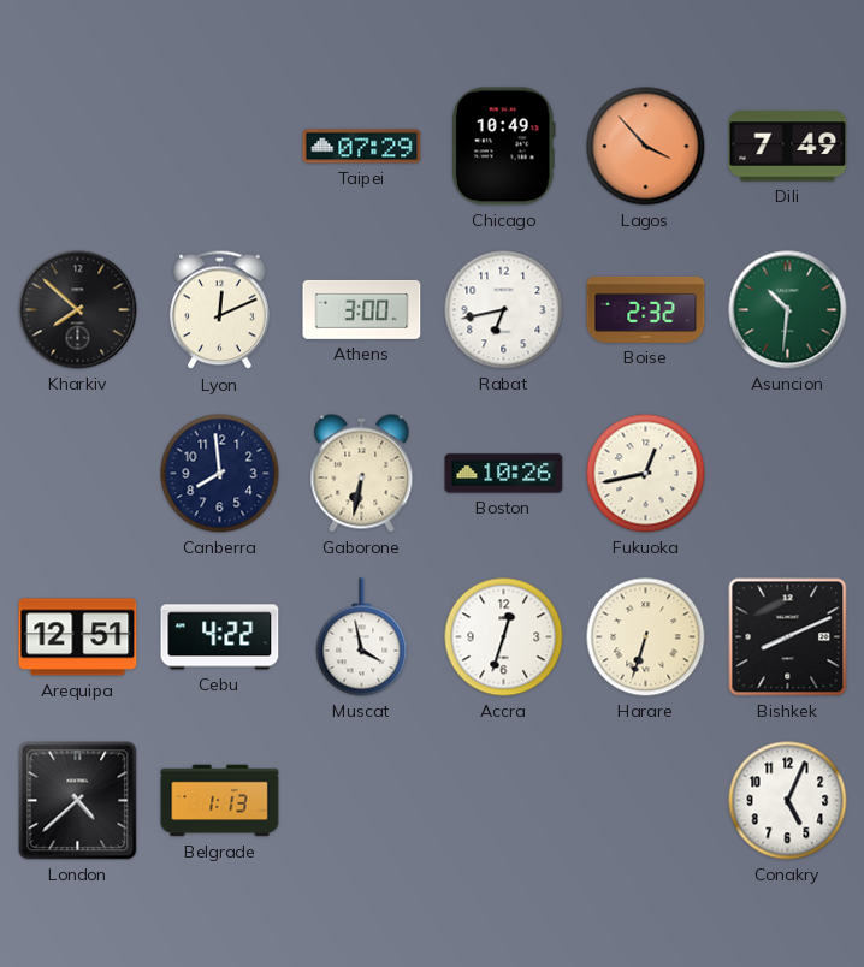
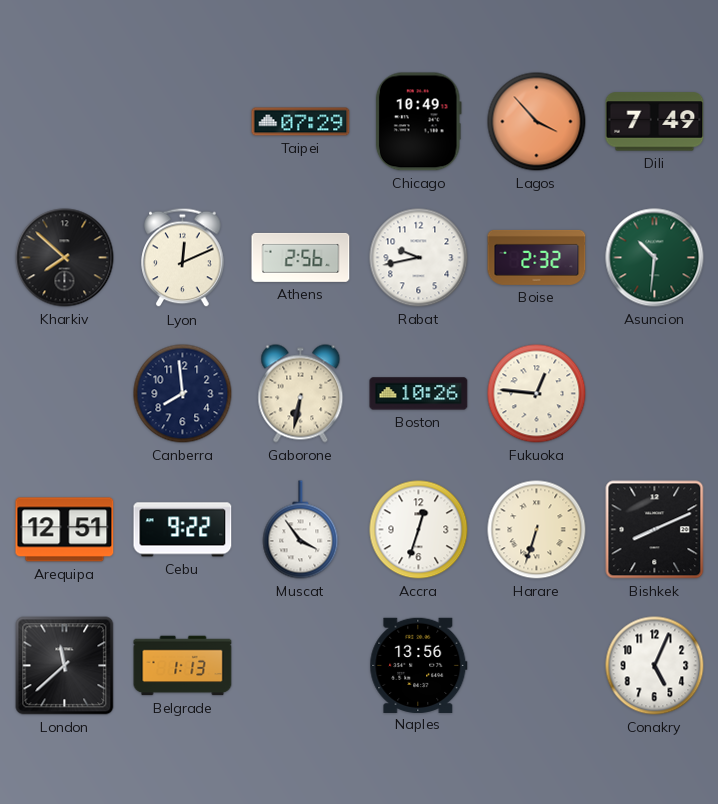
Athens: 3:00 -> 2:56 (301, 257)
Rabat: 6:43 -> 9:43 (419, 258)
Fukuoka: 12:43 -> 12:46 (537, 394)
Cebu: 4:22 -> 9:22 (183, 530)
Muscat: 3:58 -> 3:54 (301, 530)
London: 4:38 -> 11:38 (65, 666)
Naples: none -> 13:56 (419, 665)
